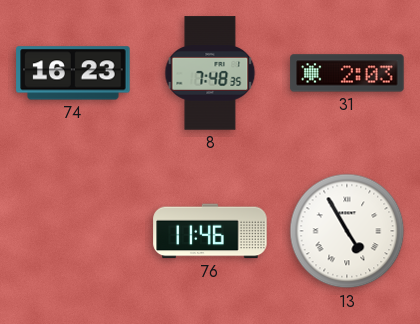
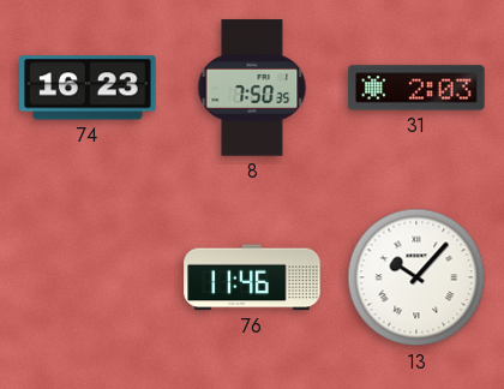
8: 7:48 -> 7:50 (252, 88)
13: 4:55 -> 10:07 (416, 277)
